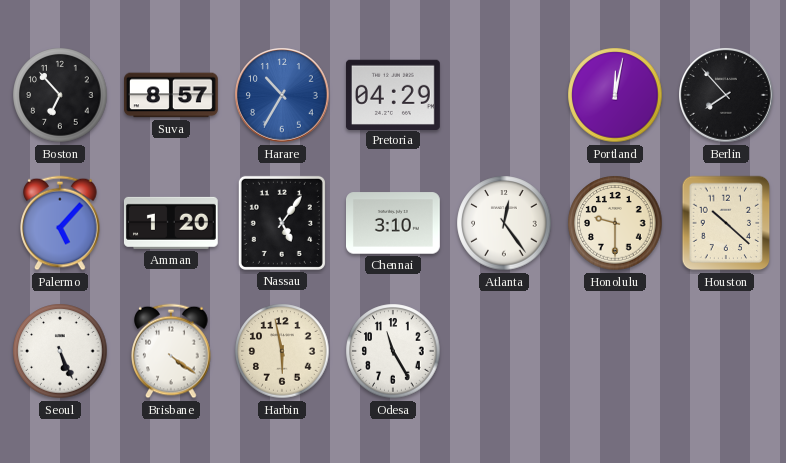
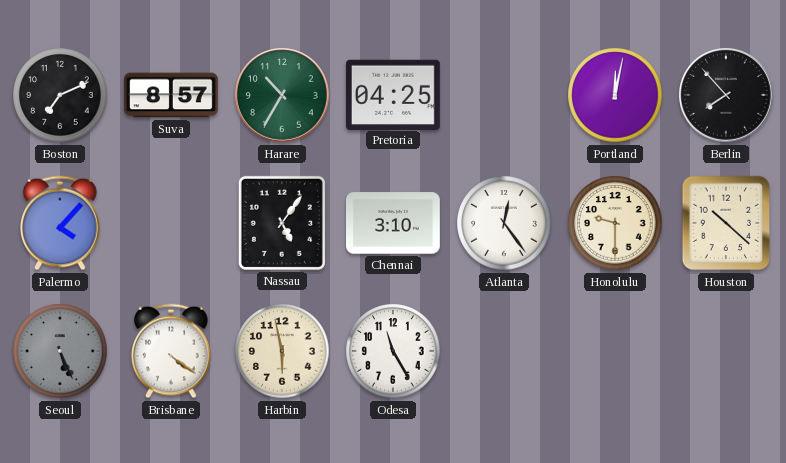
Boston: 6:53 -> 7:11 (60, 95)
Harare dial: blue -> green (283, 96)
Pretoria: 04:29 -> 04:25 (393, 94)
Palermo: 5:07 -> 4:07 (60, 223)
Amman: 1:20 -> none (171, 223)
Seoul dial: white -> grey (60, 351)
